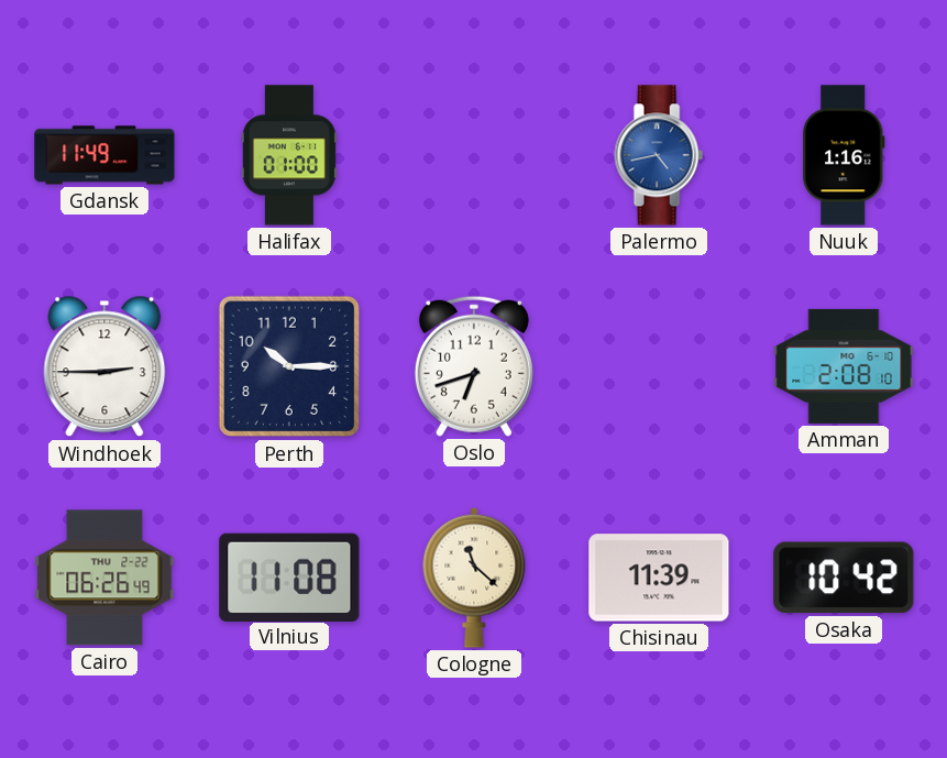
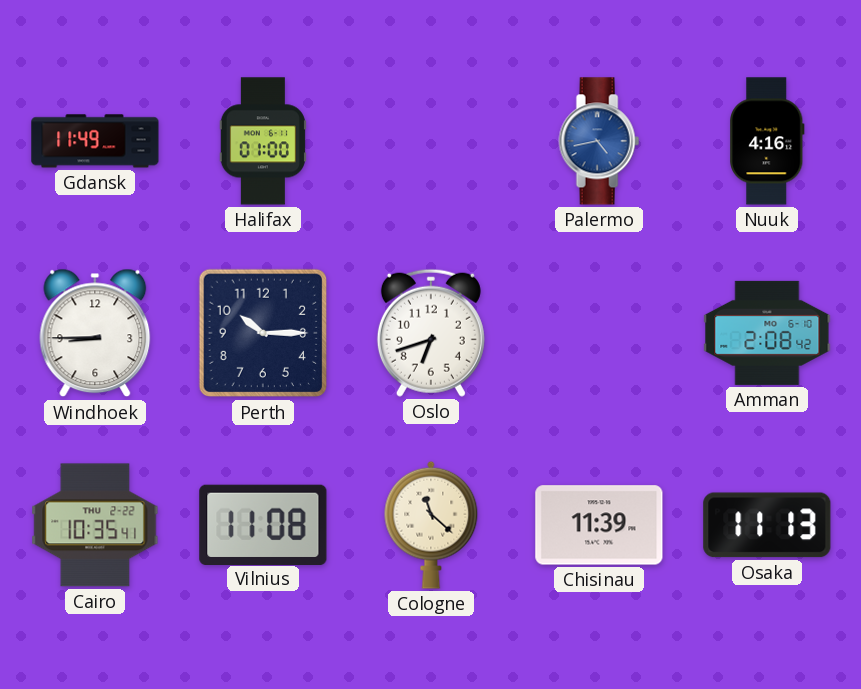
Nuuk: 1:16 -> 4:16 (767, 141)
Windhoek: 2:45 -> 8:45 (95, 333)
Amman: 2:08:10 -> 2:08:42 (767, 333)
Cairo: 06:26 -> 10:35 (95, 525)
Osaka: 10:42 -> 11:13 (767, 525)
